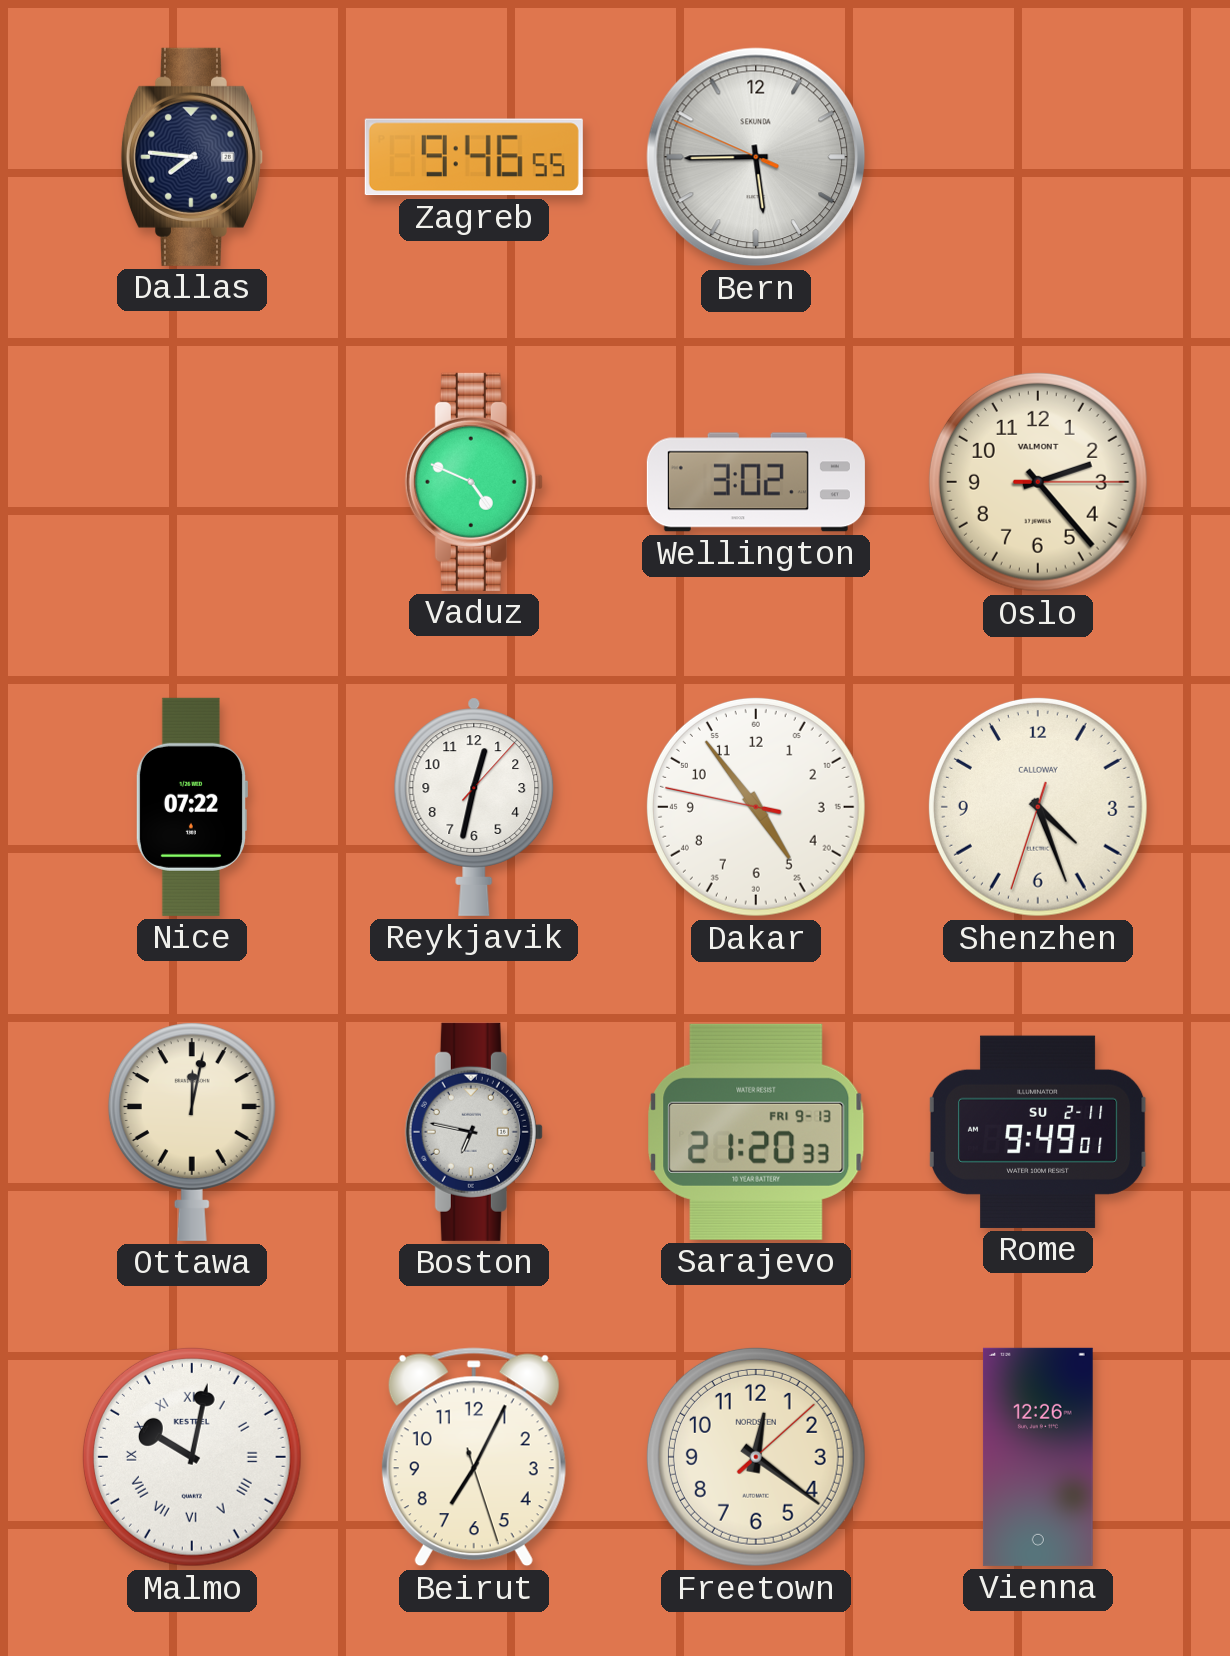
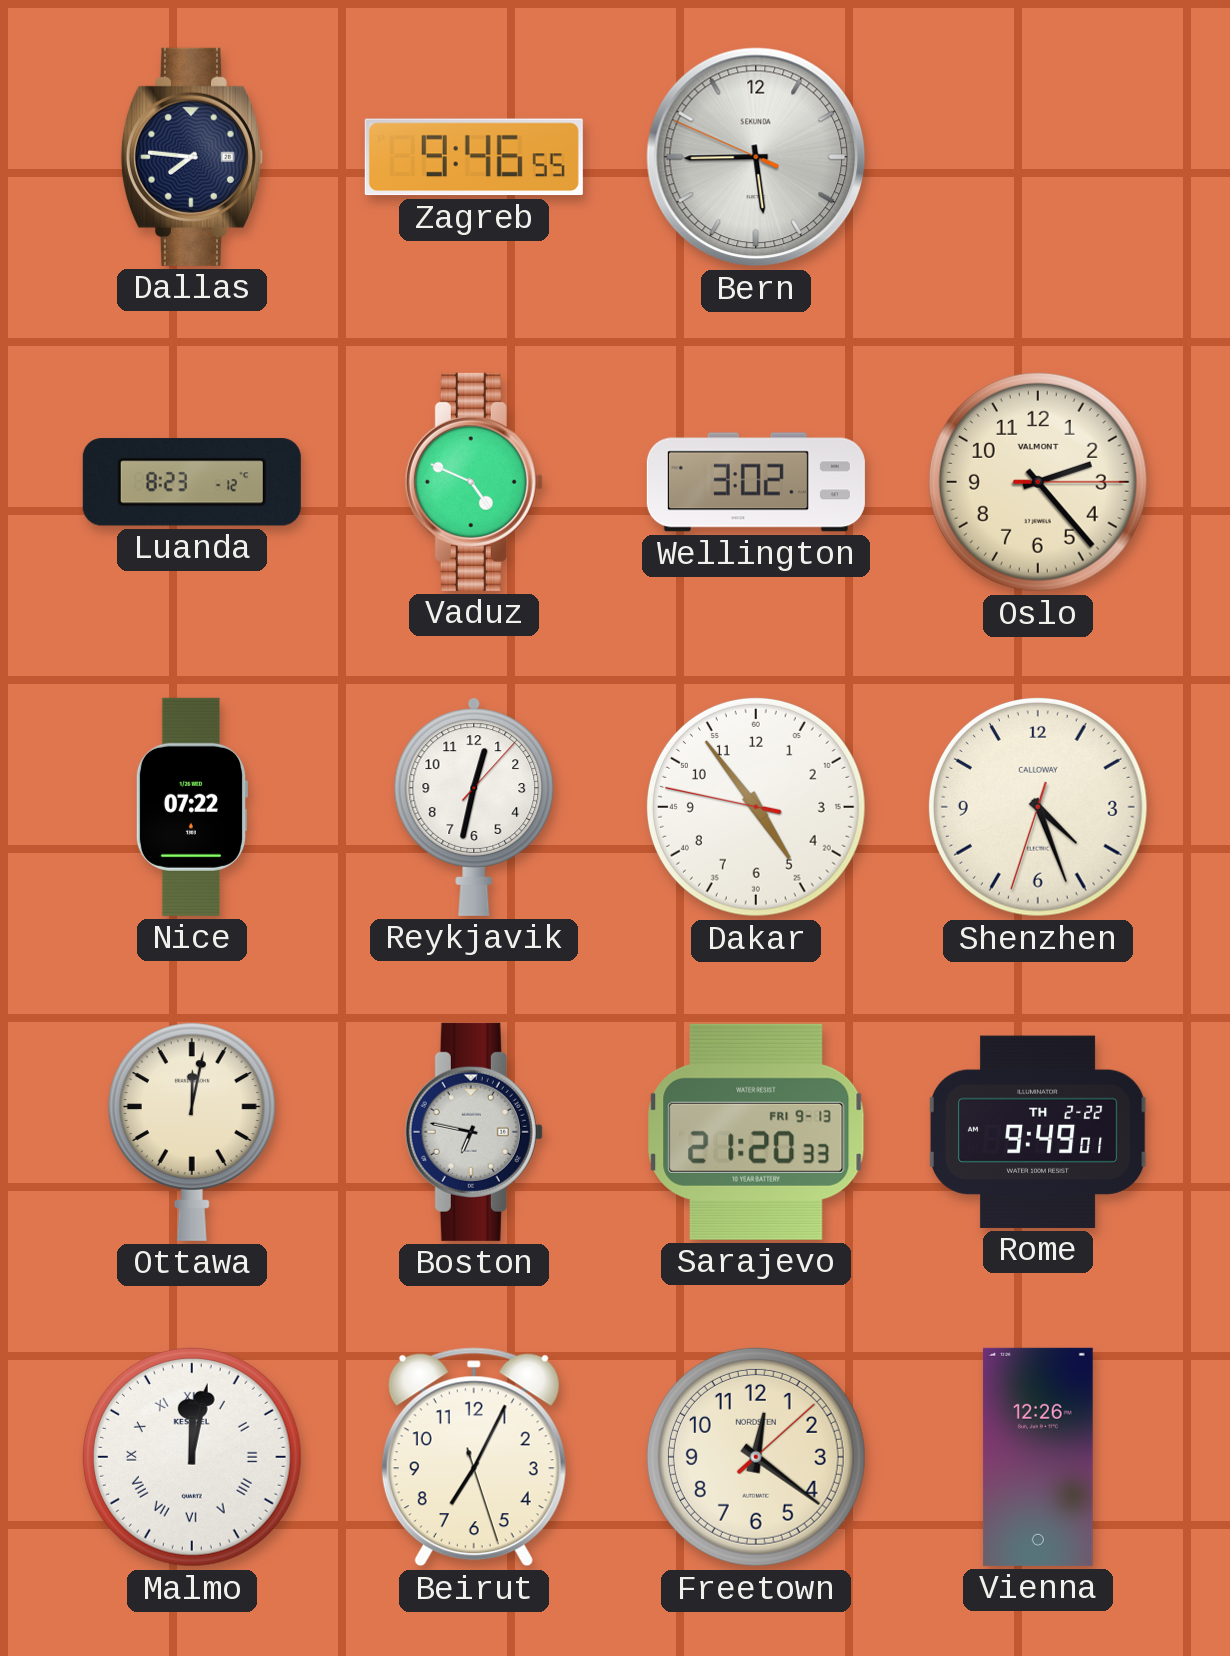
Luanda: none -> 8:23 (192, 482)
Rome date: SU 2-11 -> TH 2-22 (1038, 1132)
Malmo: 10:02 -> 12:02 (192, 1457)
